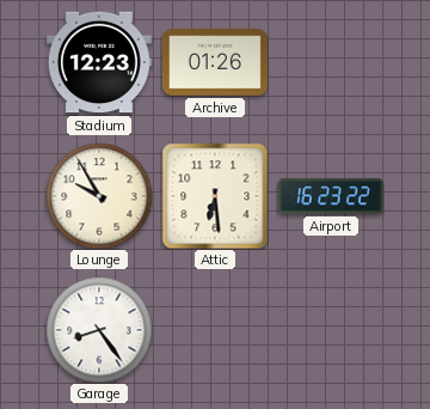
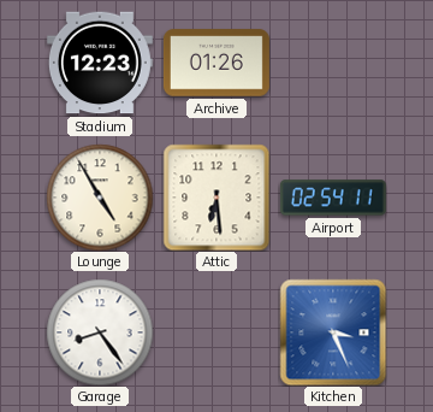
Lounge: 9:55 -> 4:55 (100, 198)
Airport: 16:23 -> 02:54 (333, 198)
Kitchen: none -> 3:26 (333, 332)
